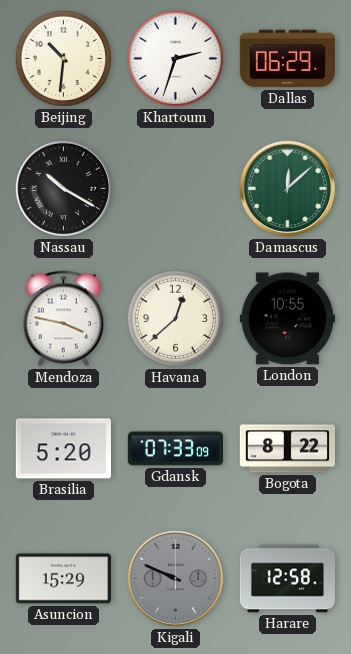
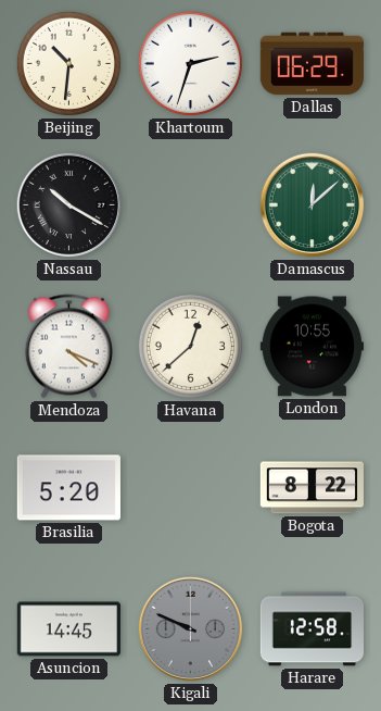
Mendoza: 3:47 -> 4:19 (68, 347)
Gdansk: 07:33 -> none (175, 449)
Asuncion: 15:29 -> 14:45 (68, 629)
